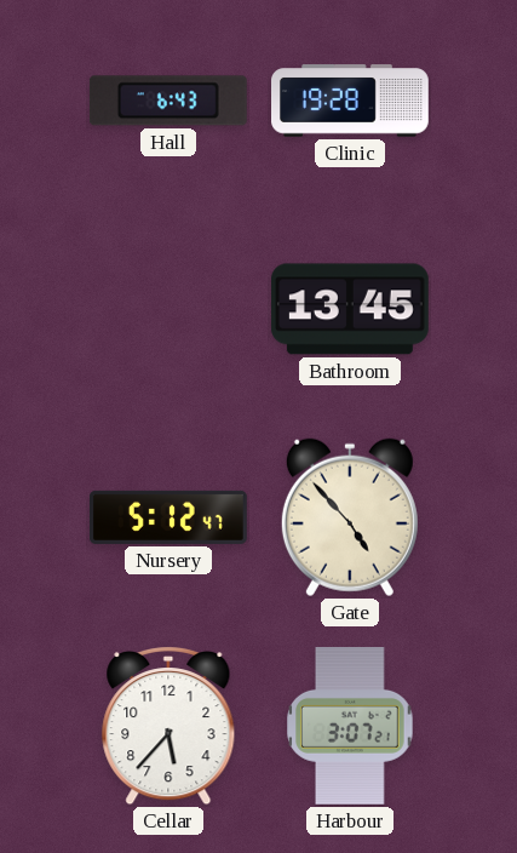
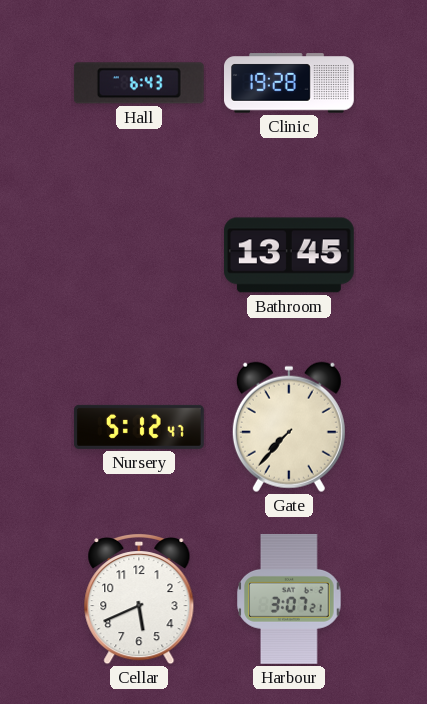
Gate: 4:53 -> 7:37 (289, 427)
Cellar: 5:37 -> 5:41 (139, 600)
